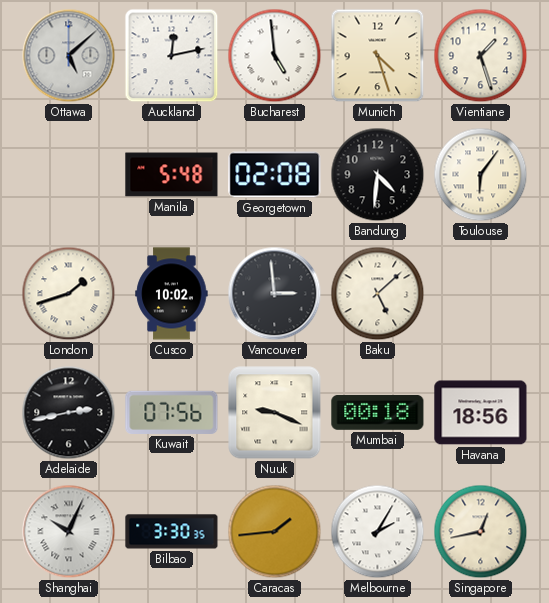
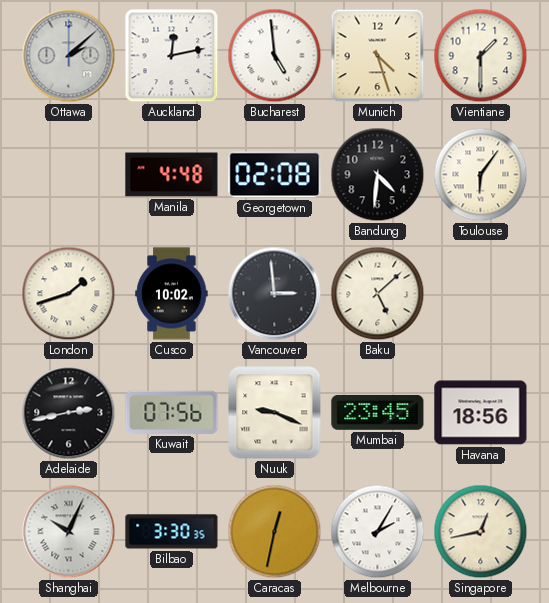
Ottawa: 5:08 -> 2:08 (69, 56)
Vientiane: 1:27 -> 1:30 (481, 56)
Manila: 5:48 -> 4:48 (172, 175)
Mumbai: 00:18 -> 23:45 (378, 412)
Caracas: 1:44 -> 12:32 (275, 532)
